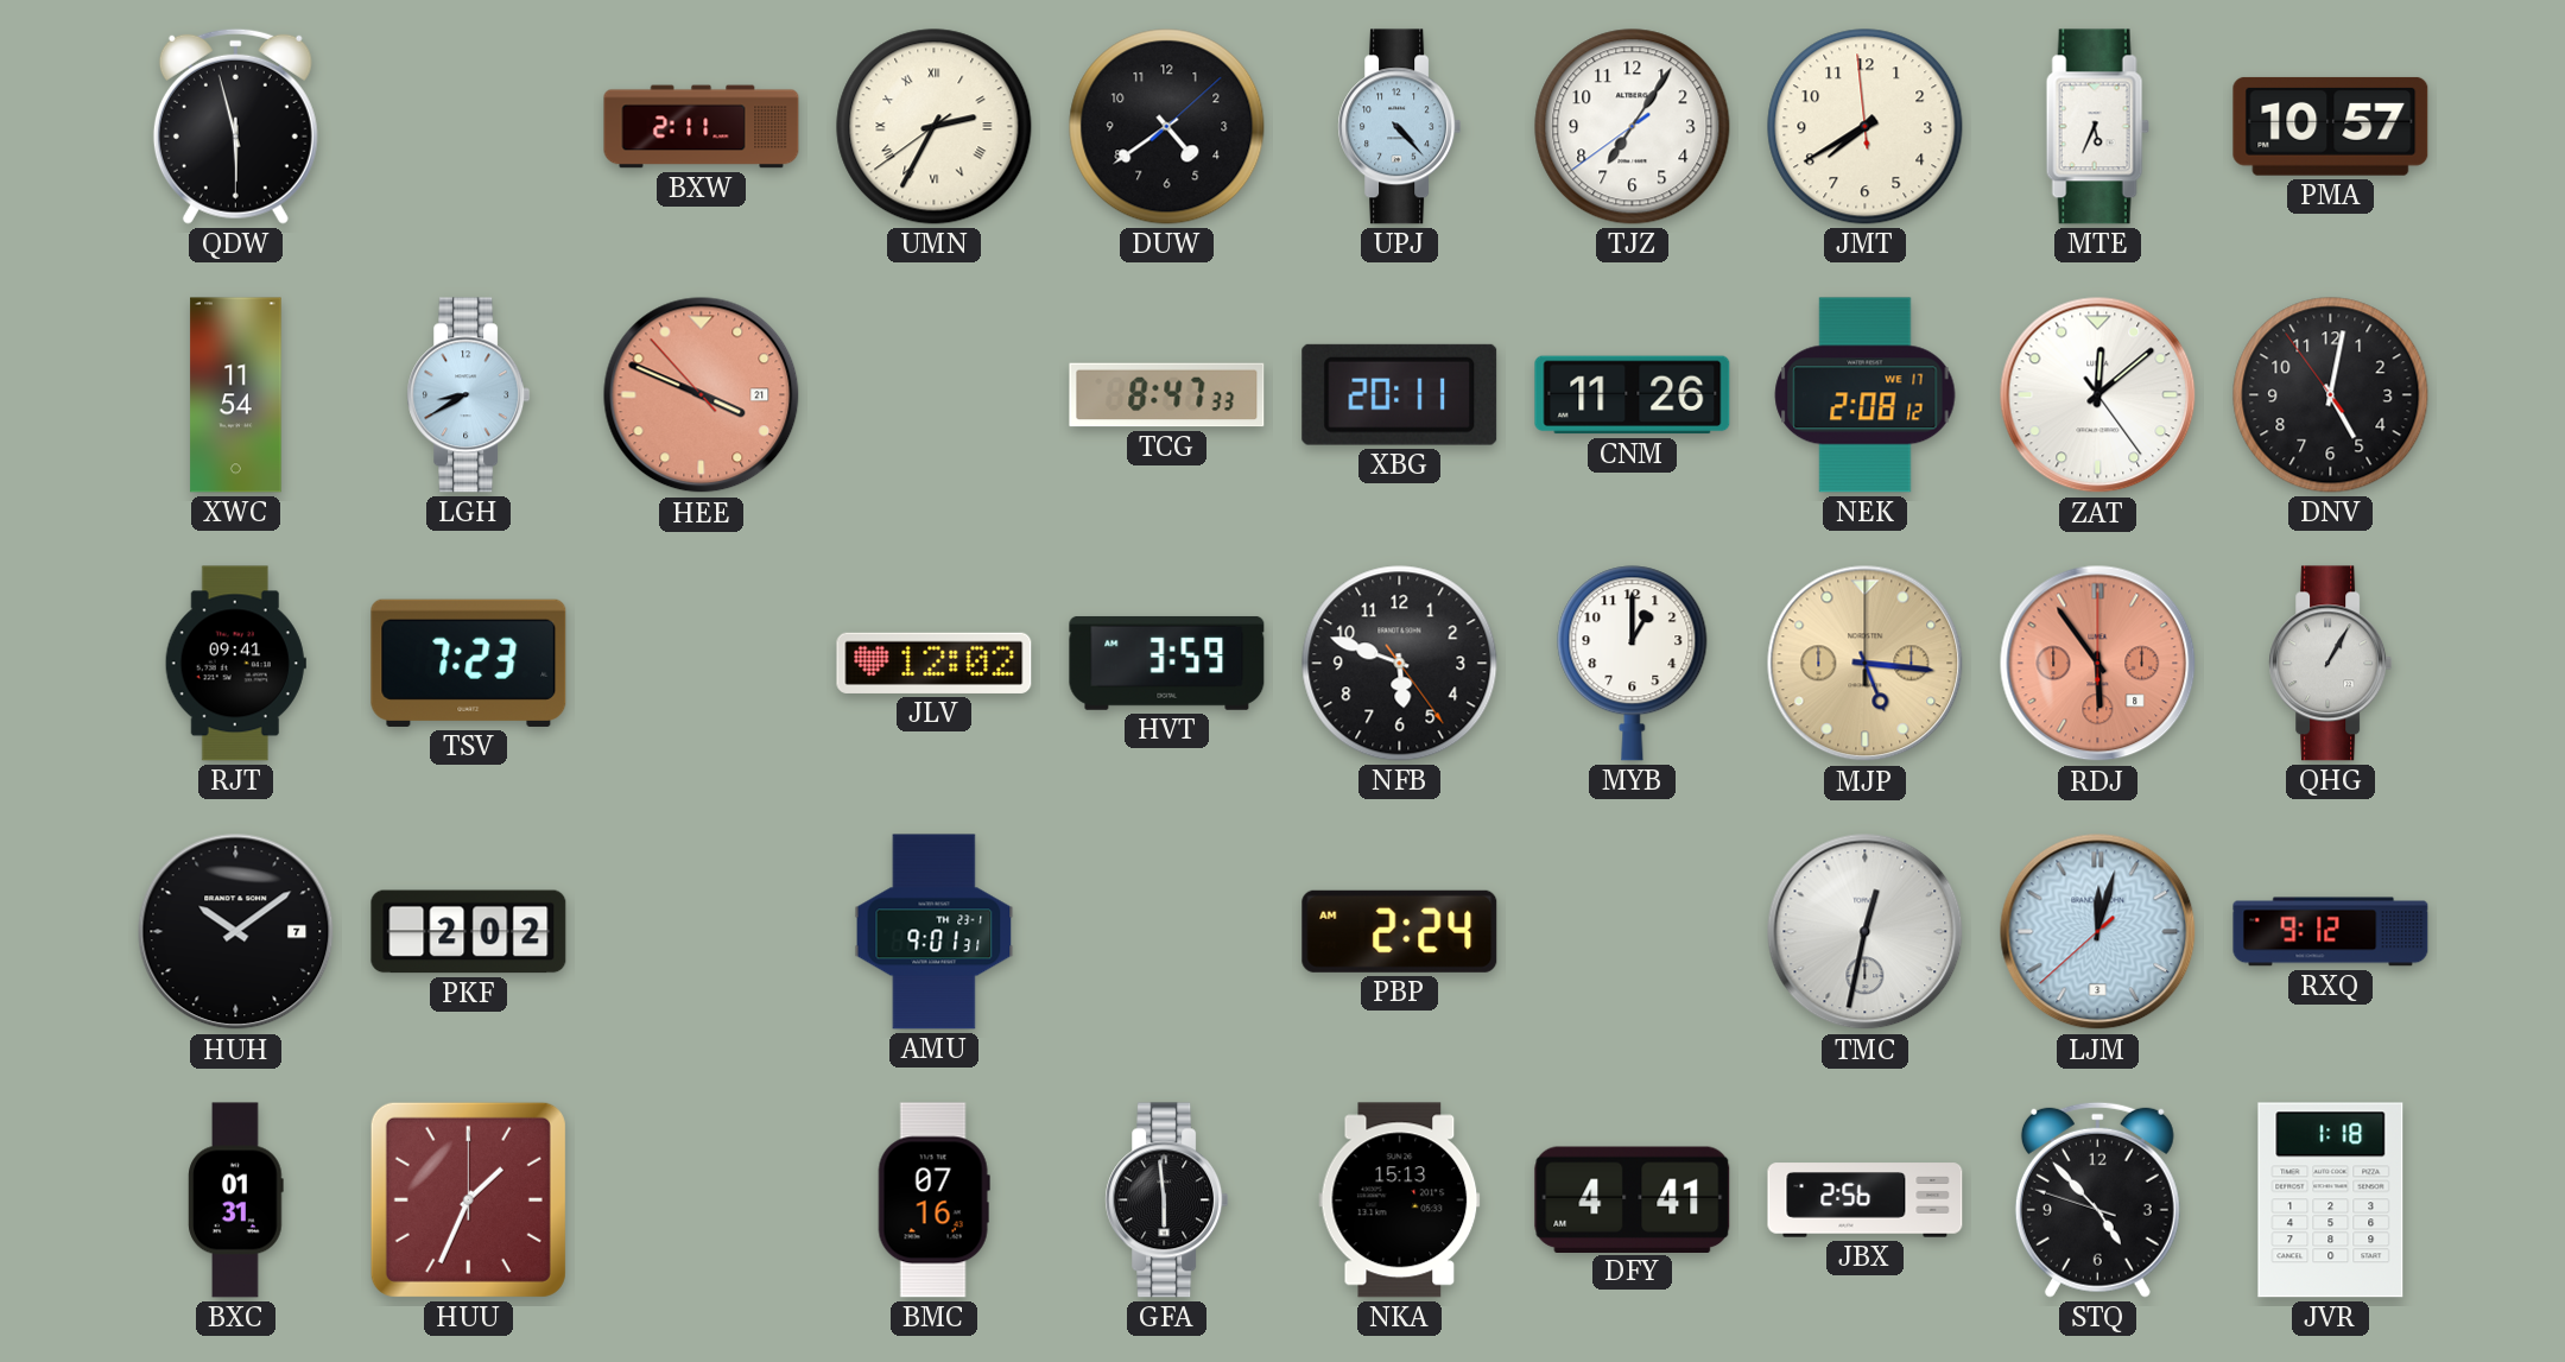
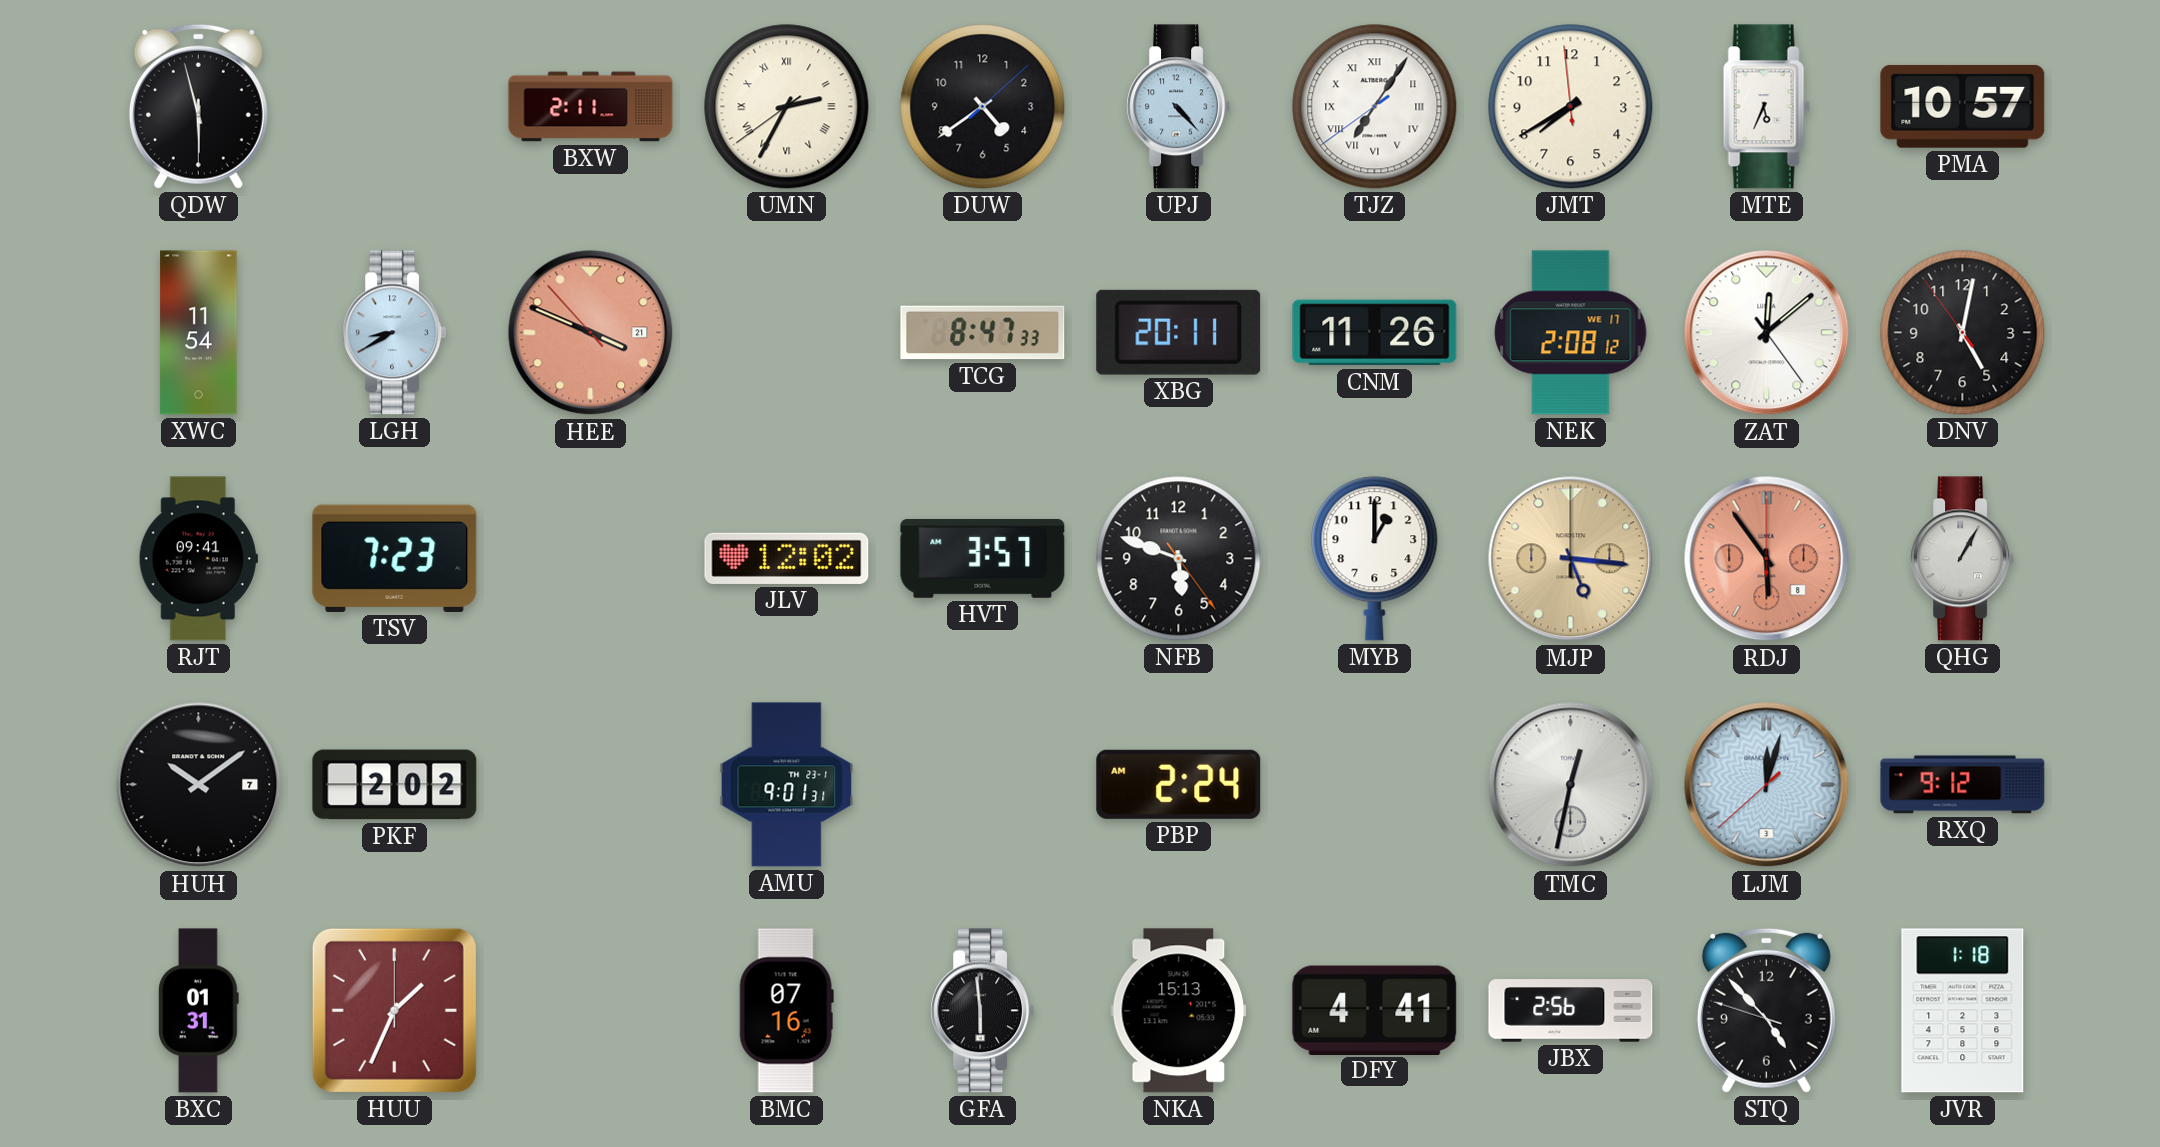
TJZ numerals: Arabic -> Roman (1375, 107)
HVT: 3:59 -> 3:57 (983, 558)
